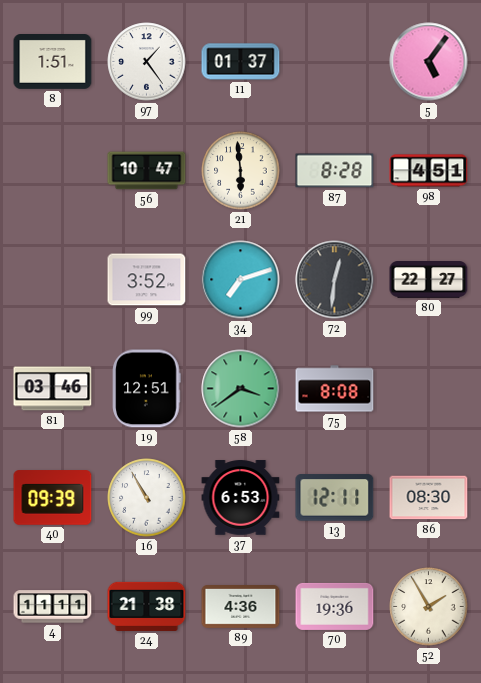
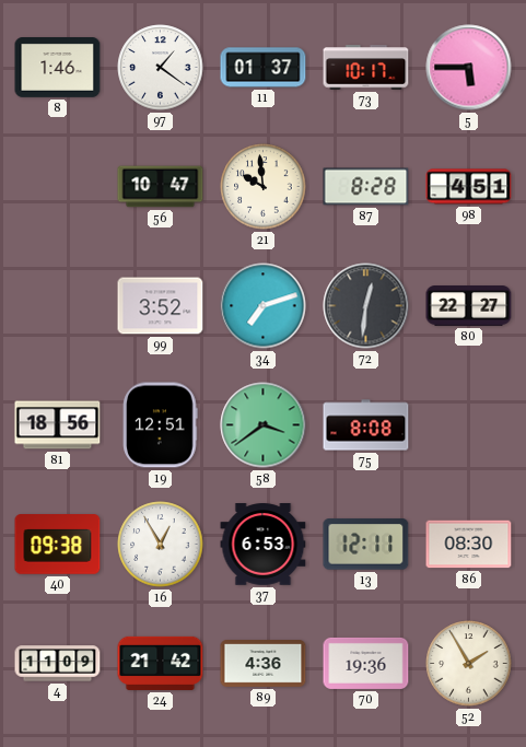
8: 1:51 -> 1:46 (58, 68)
97: 1:24 -> 1:21 (161, 68)
73: none -> 10:17 (366, 68)
5: 5:06 -> 5:45 (469, 68)
21: 5:59 -> 9:59 (264, 187)
81: 03:46 -> 18:56 (58, 425)
40: 09:39 -> 09:38 (58, 545)
16: 10:55 -> 12:55 (161, 545)
4: 11:11 -> 11:09 (58, 664)
24: 21:38 -> 21:42 (161, 663)
